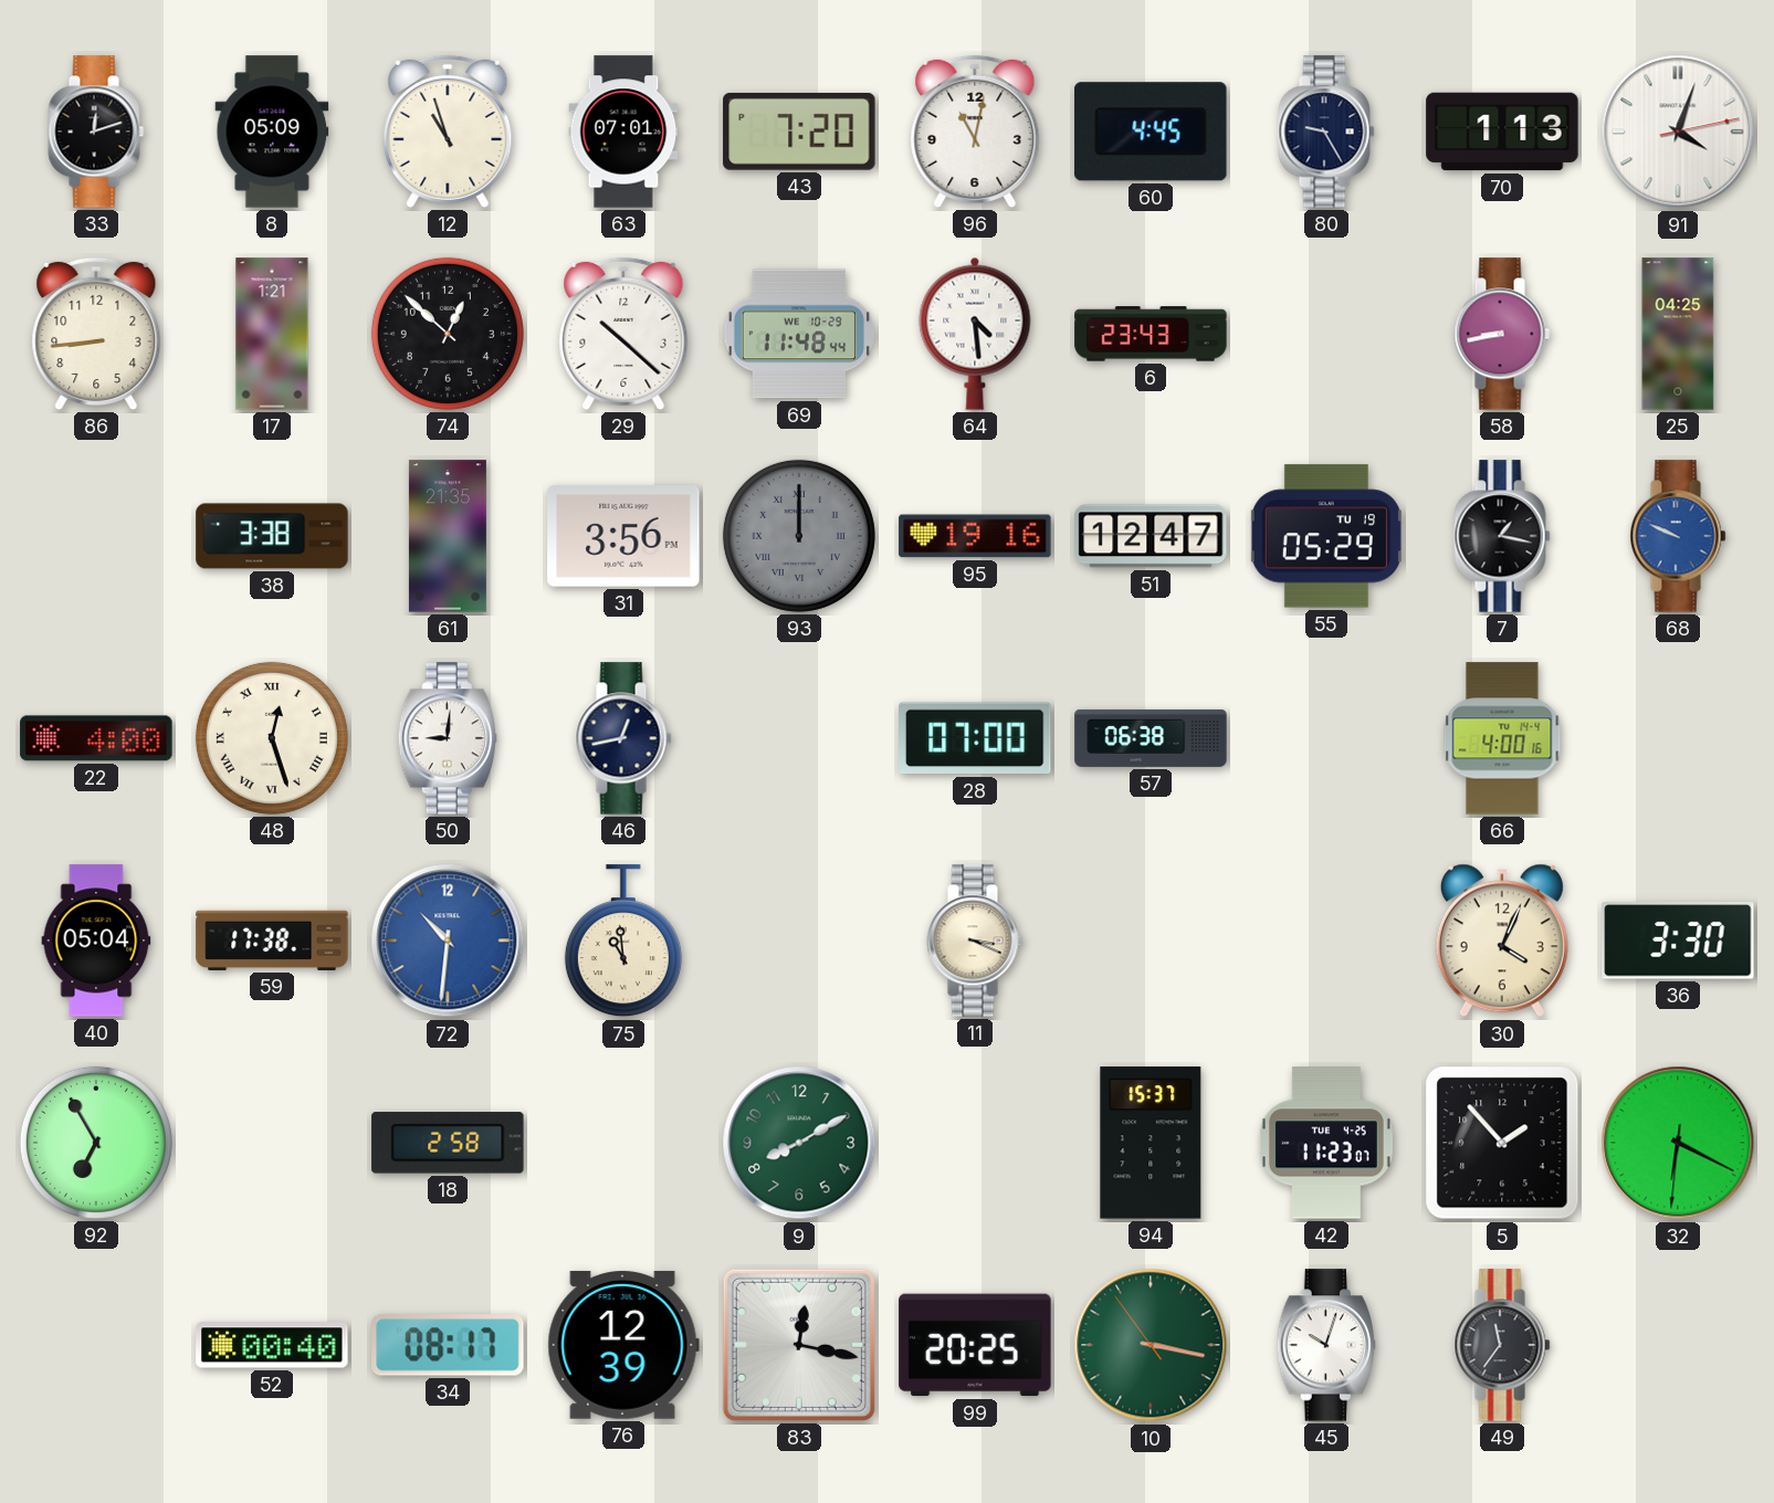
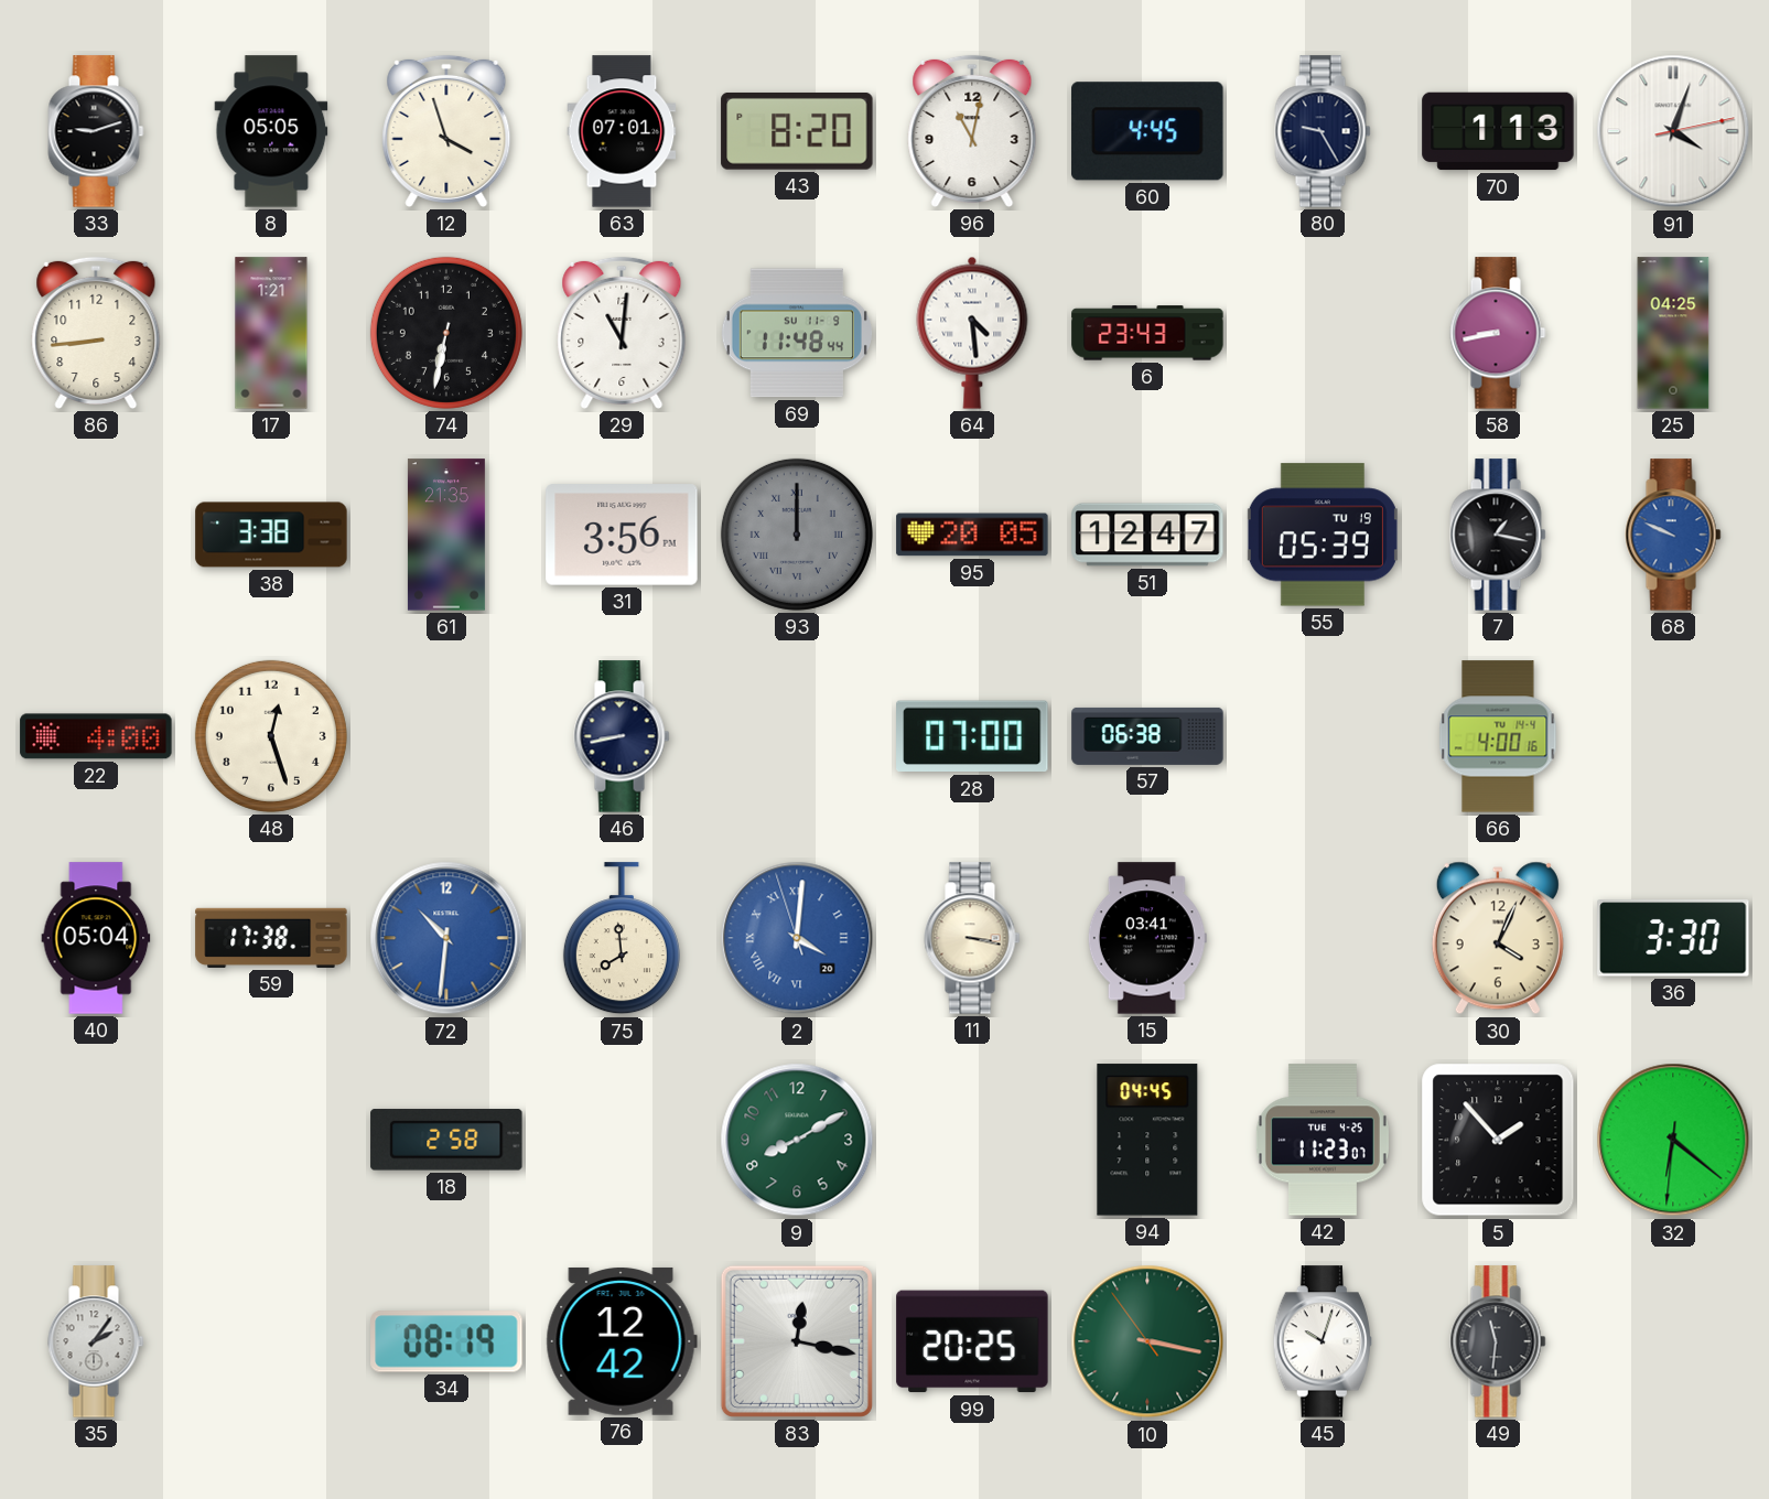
33: 12:12 -> 9:12 (96, 131)
8: 05:09 -> 05:05 (271, 131)
12: 10:57 -> 3:57 (446, 131)
43: 7:20 -> 8:20 (797, 131)
74: 12:52 -> 6:32 (446, 333)
29: 10:22 -> 11:01 (622, 333)
69 date: WE 10-29 -> SU 11-9 (797, 333)
95: 19:16 -> 20:05 (972, 535)
55: 05:29 -> 05:39 (1323, 535)
48 numerals: Roman -> Arabic (271, 736)
50: 9:01 -> none (447, 738)
46: 12:43 -> 8:43 (622, 736)
75: 10:59 -> 7:59 (622, 939)
2: none -> 4:00 (797, 938)
11: 3:19 -> 3:17 (972, 938)
15: none -> 03:41 (1147, 938)
92: 6:55 -> none (96, 1143)
94: 15:37 -> 04:45 (1147, 1140)
32: 6:19 -> 6:21 (1673, 1140)
35: none -> 2:06 (96, 1341)
52: 00:40 -> none (272, 1345)
34: 08:17 -> 08:19 (446, 1341)
76: 12:39 -> 12:42 (622, 1341)
49: 11:36 -> 11:31 (1498, 1341)
